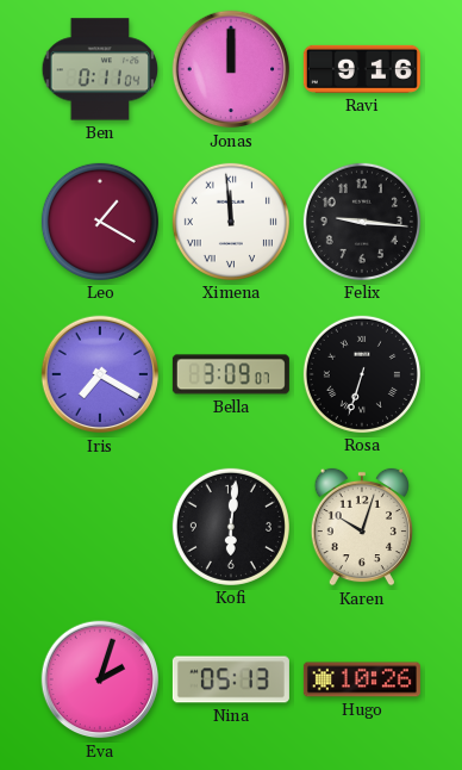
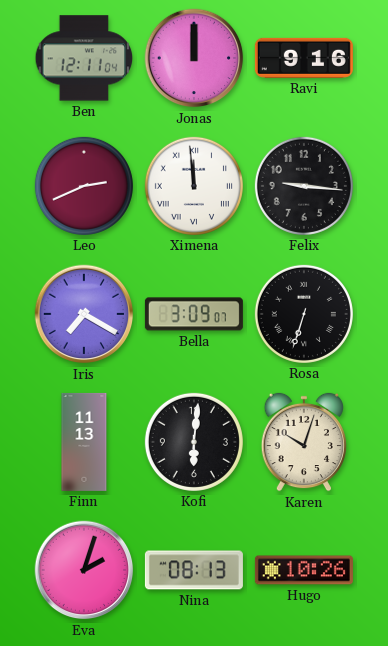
Ben: 0:11 -> 12:11 (84, 58)
Leo: 1:20 -> 2:41 (84, 186)
Finn: none -> 11:13 (84, 442)
Nina: 05:13 -> 08:13 (194, 570)
